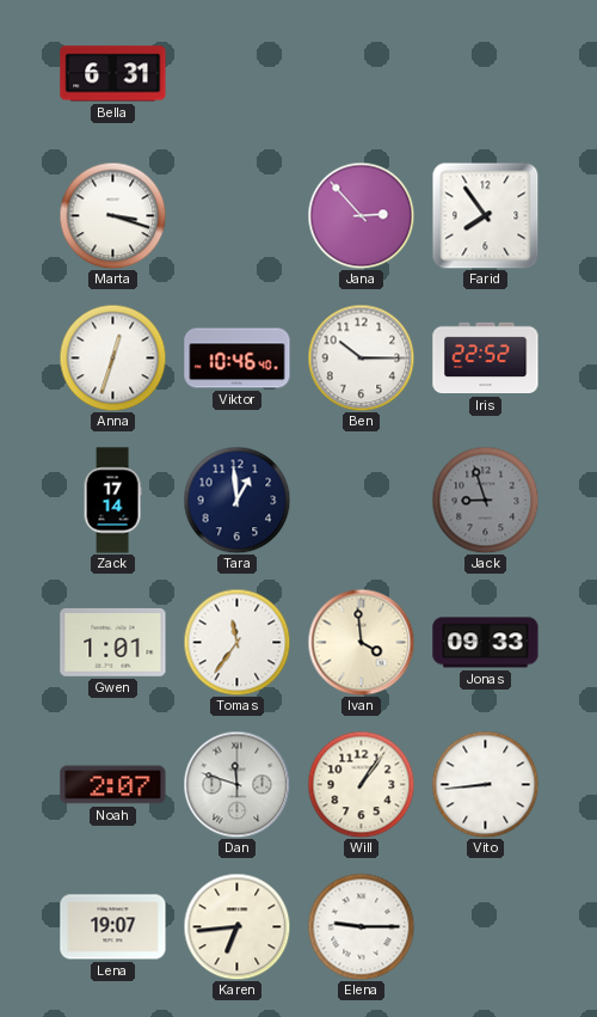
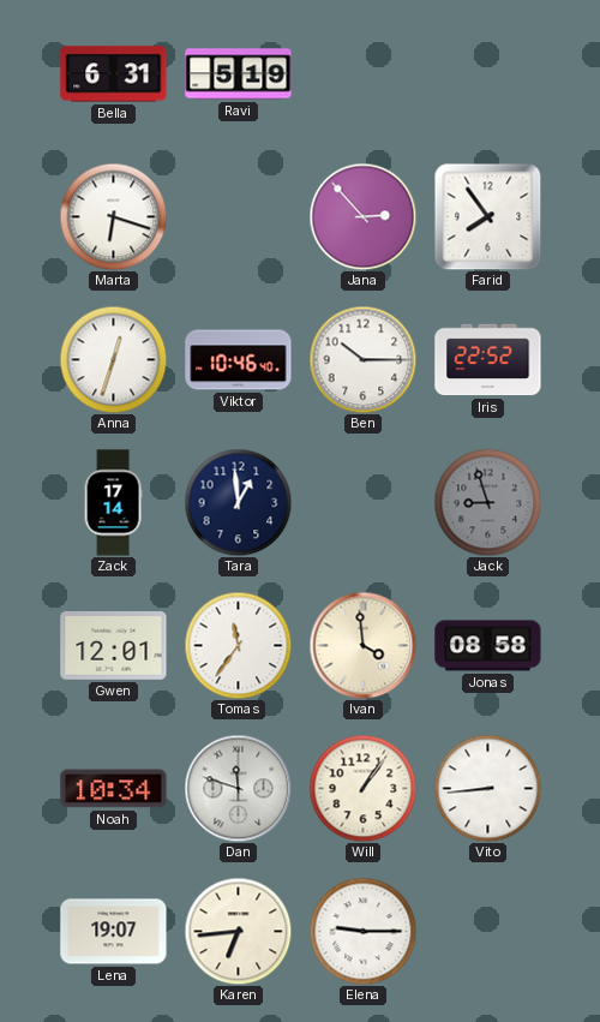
Ravi: none -> 5:19 (239, 74)
Marta: 3:18 -> 6:18 (113, 216)
Gwen: 1:01 -> 12:01 (114, 645)
Jonas: 09:33 -> 08:58 (488, 646)
Noah: 2:07 -> 10:34 (114, 789)
